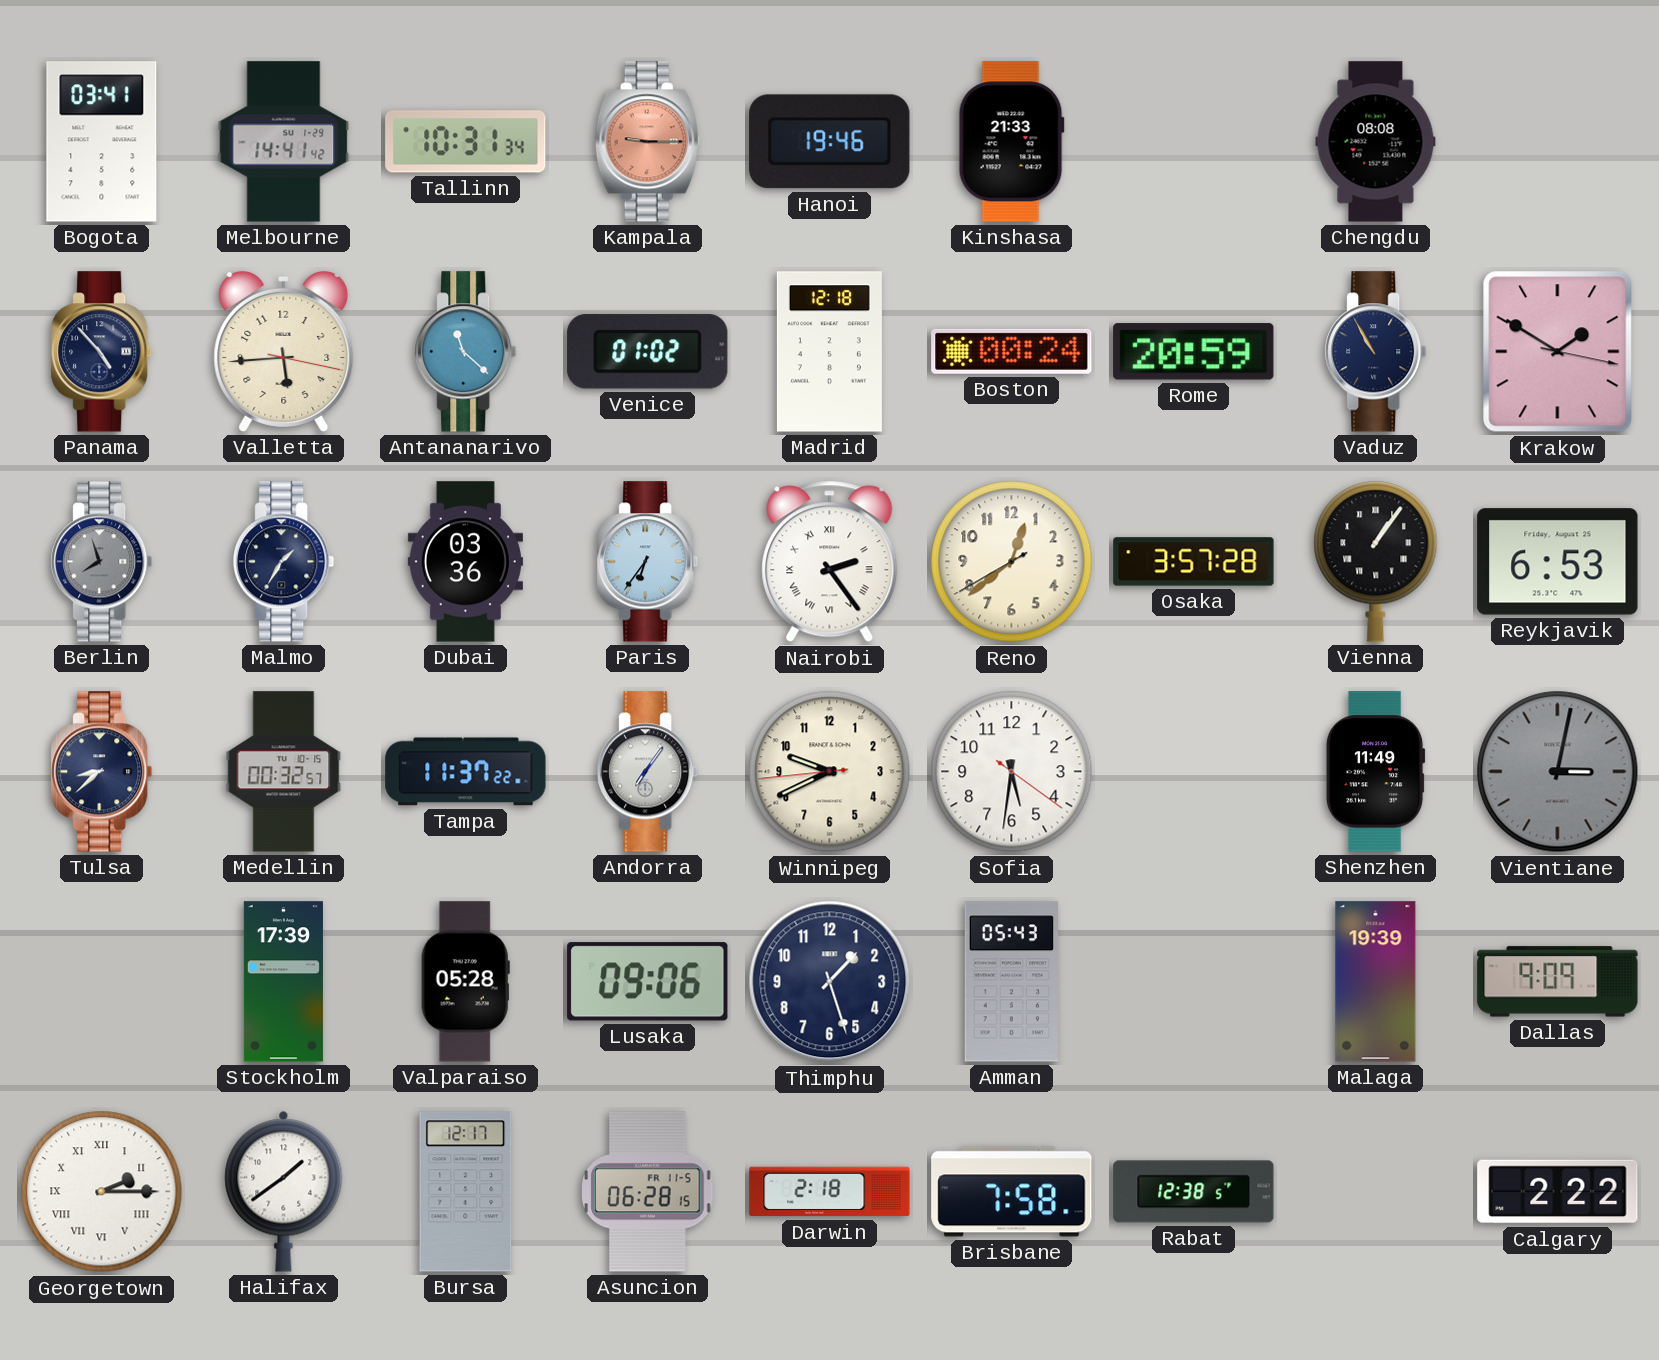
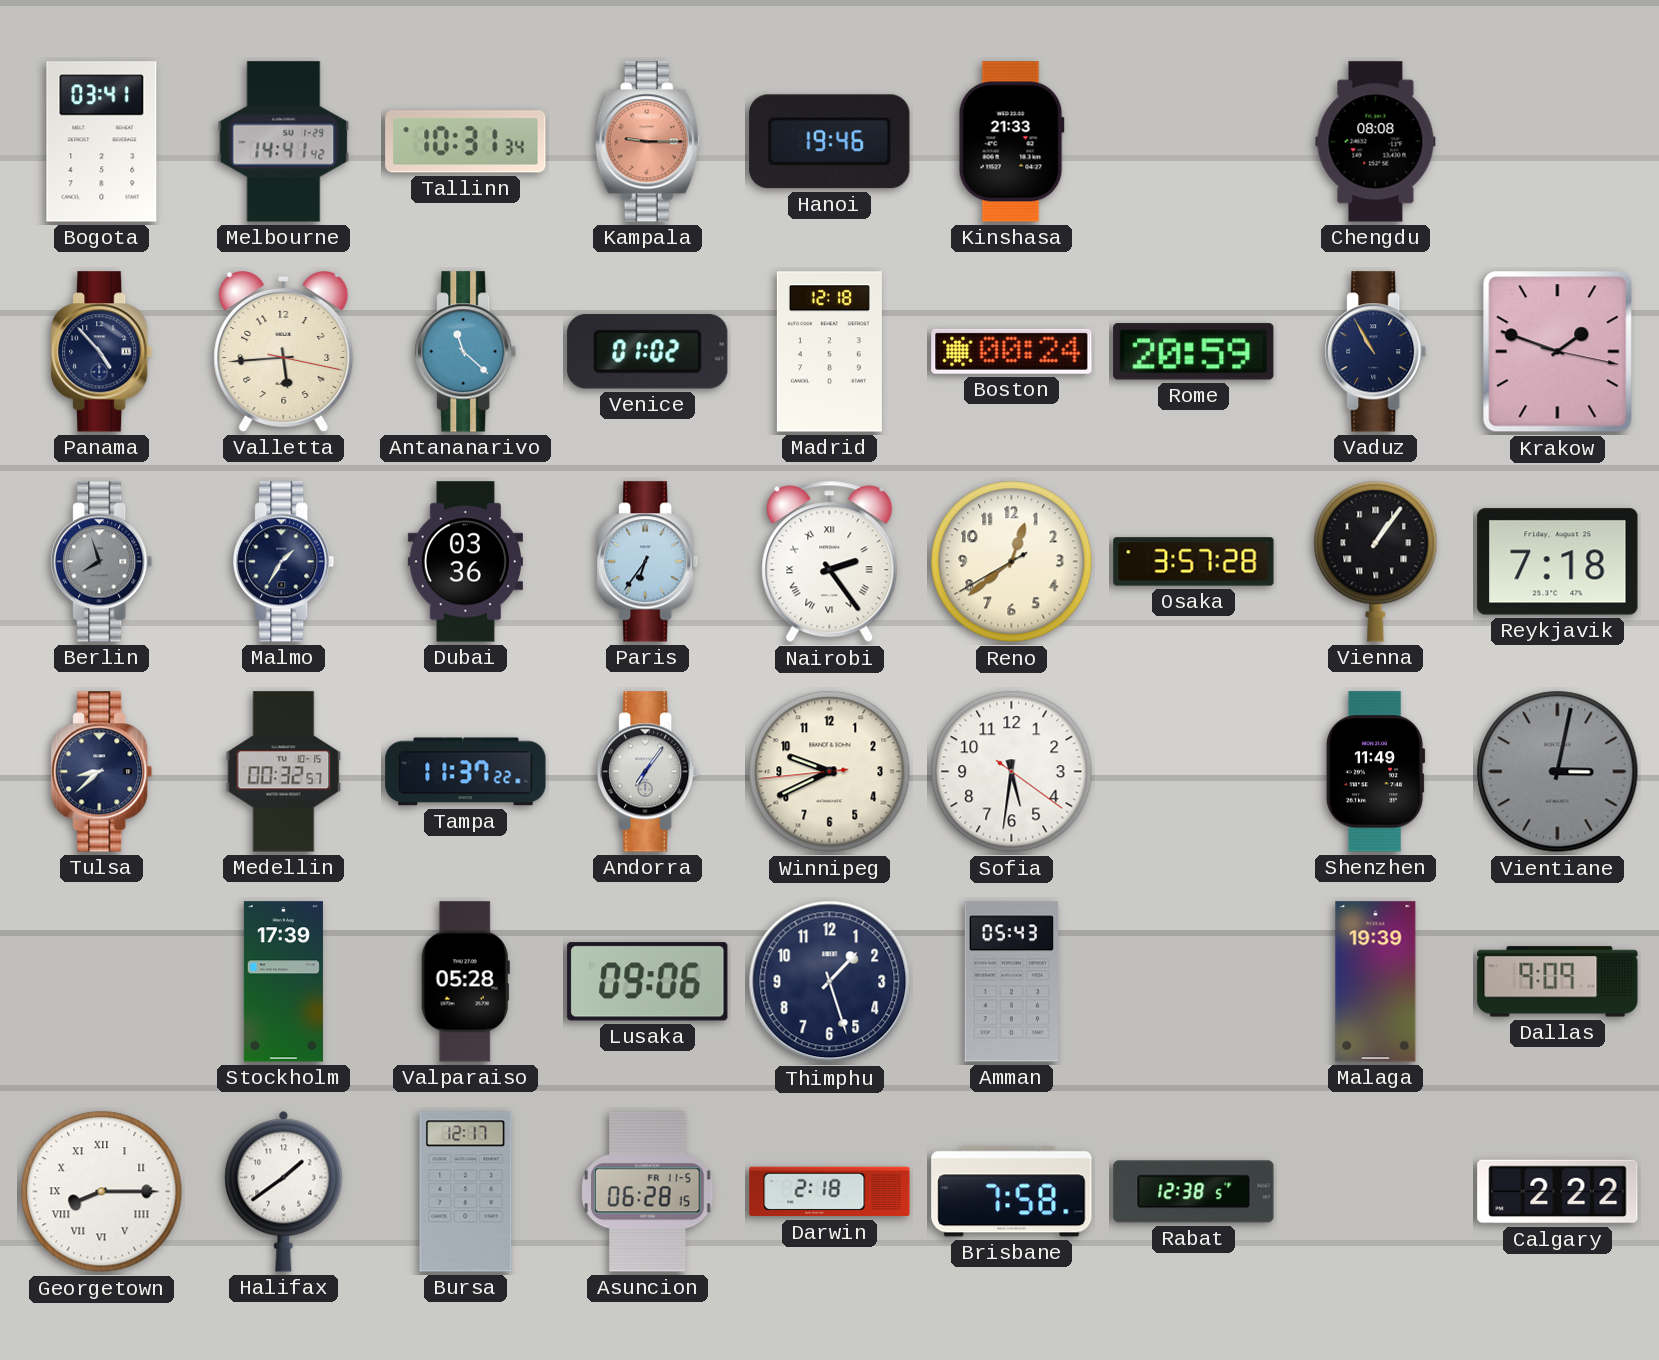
Krakow: 1:50 -> 1:48 (1558, 352)
Reykjavik: 6:53 -> 7:18 (1558, 562)
Georgetown: 2:15 -> 8:15 (102, 1192)
